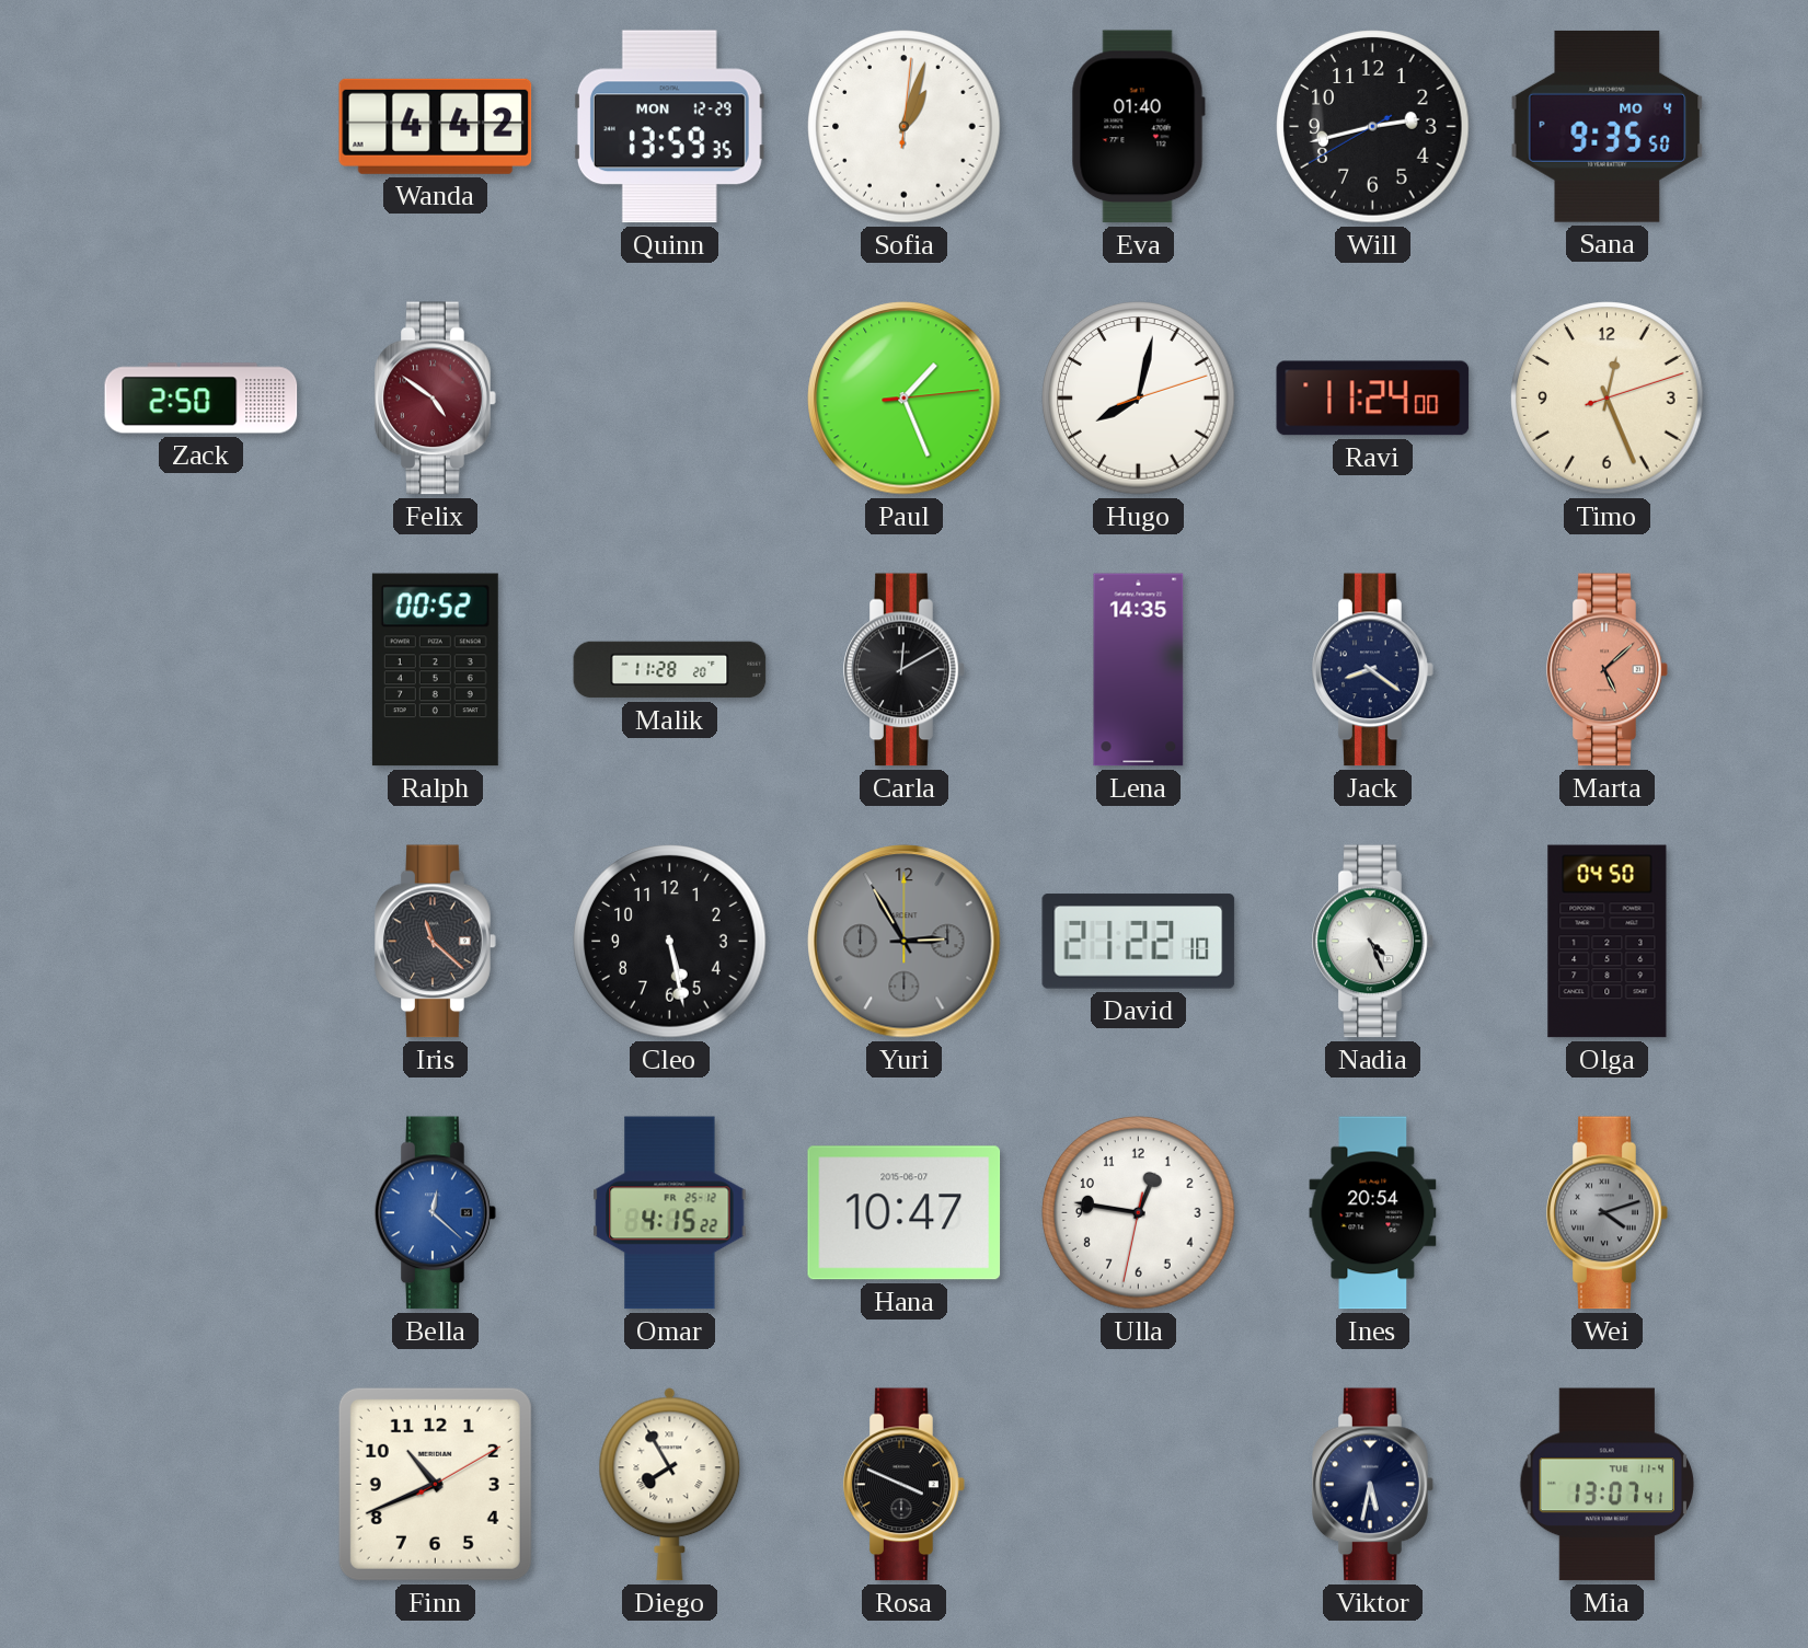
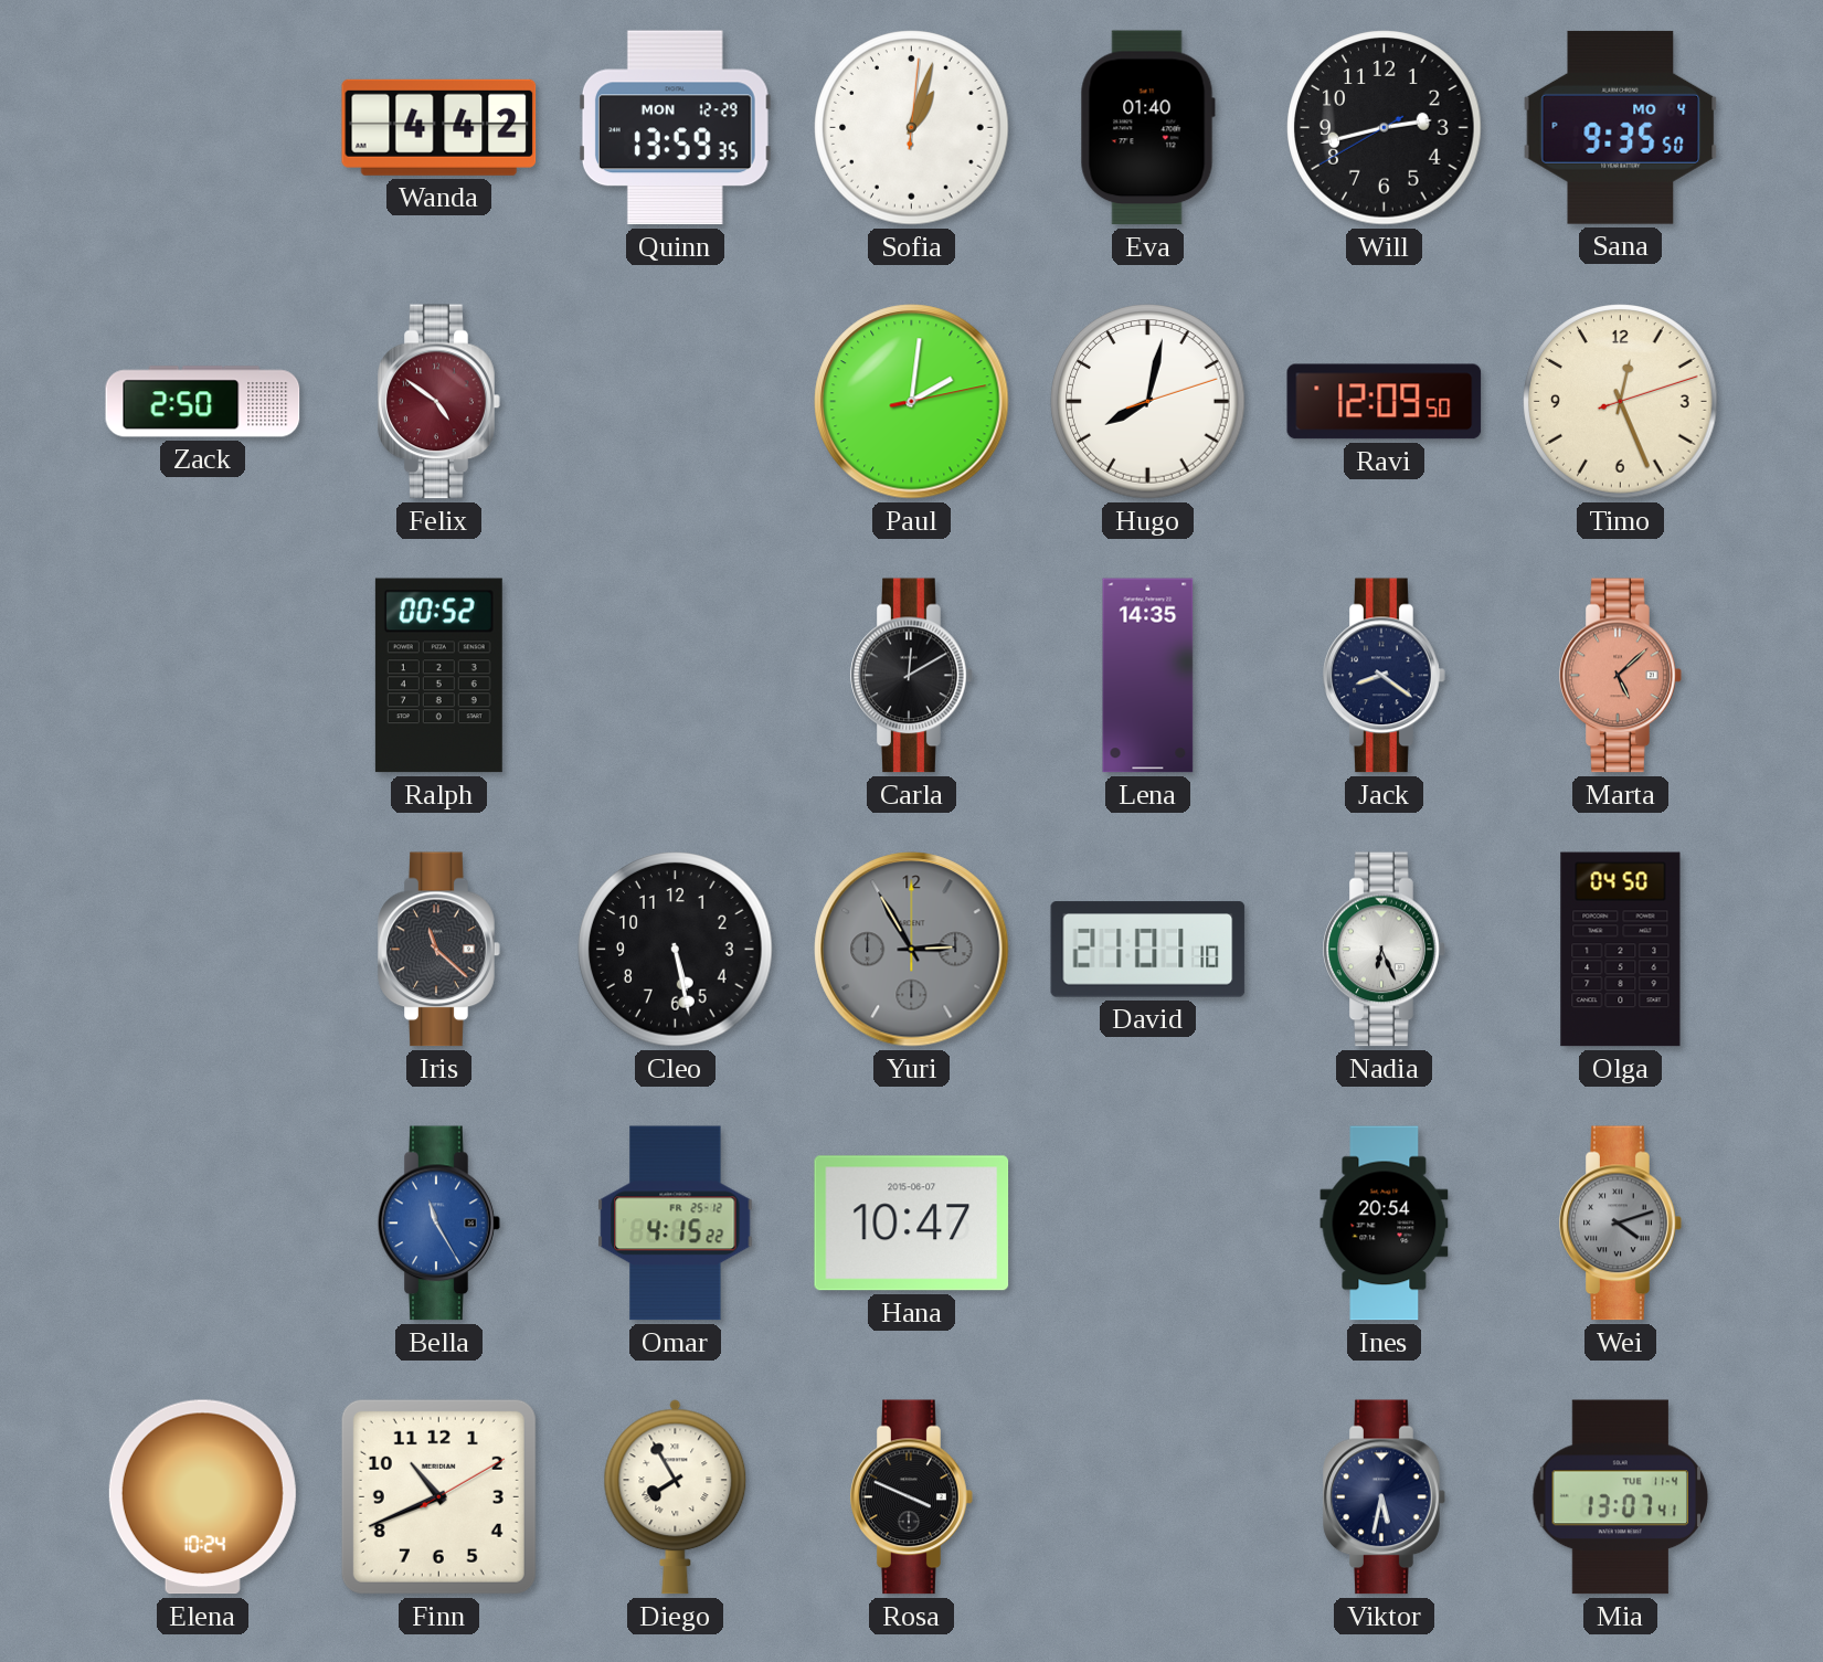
Paul: 1:26 -> 2:01 (912, 402)
Ravi: 11:24 -> 12:09 (1385, 402)
Malik: 11:28 -> none (670, 670)
David: 21:22 -> 21:01 (1148, 950)
Nadia: 4:26 -> 6:26 (1385, 950)
Bella: 12:22 -> 11:25 (439, 1224)
Ulla: 12:46 -> none (1139, 1213)
Elena: none -> 10:24 (202, 1497)
